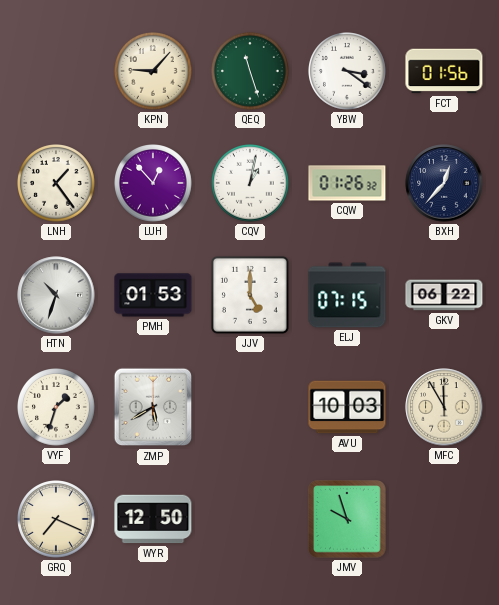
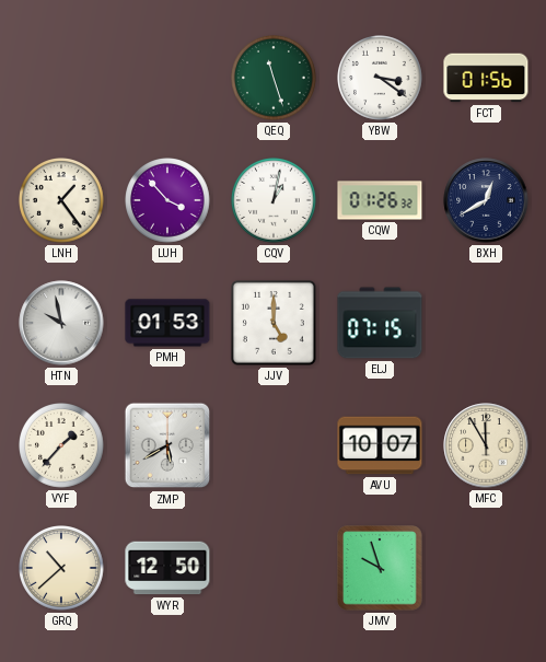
KPN: 9:07 -> none (154, 72)
LUH: 12:53 -> 3:53 (169, 201)
BXH: 12:37 -> 12:40 (486, 200)
HTN: 10:33 -> 9:58 (61, 323)
GKV: 06:22 -> none (444, 295)
VYF: 1:33 -> 1:37 (62, 446)
AVU: 10:03 -> 10:07 (380, 445)
GRQ: 7:19 -> 10:38 (62, 569)
